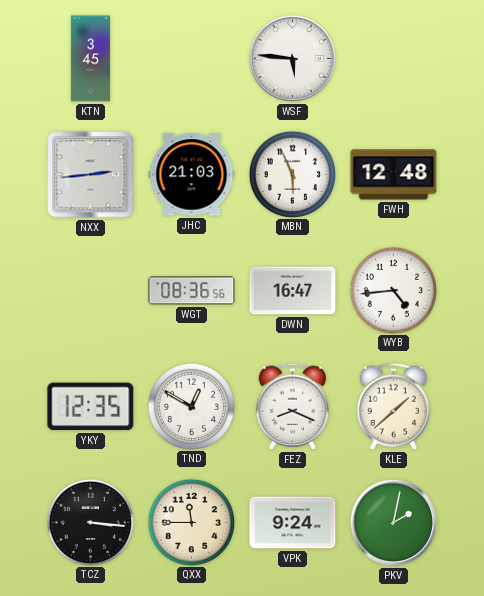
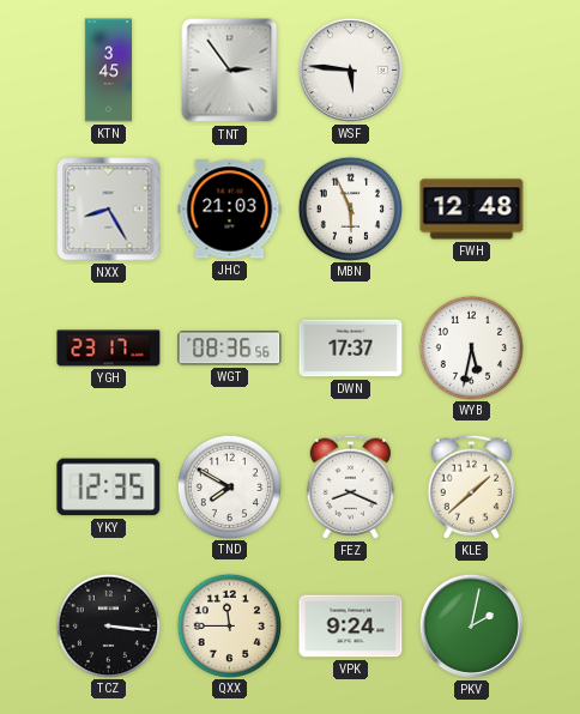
TNT: none -> 2:54 (230, 71)
NXX: 2:44 -> 8:25 (109, 210)
YGH: none -> 23:17 (109, 349)
DWN: 16:47 -> 17:37 (351, 349)
WYB: 4:44 -> 5:32 (471, 347)
TND: 12:50 -> 7:50 (229, 486)
